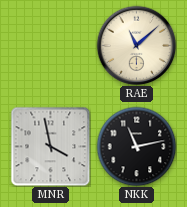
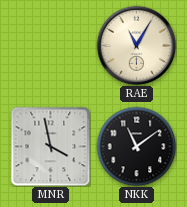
RAE: 11:08 -> 11:05 (136, 45)
NKK: 11:13 -> 11:09 (136, 146)
